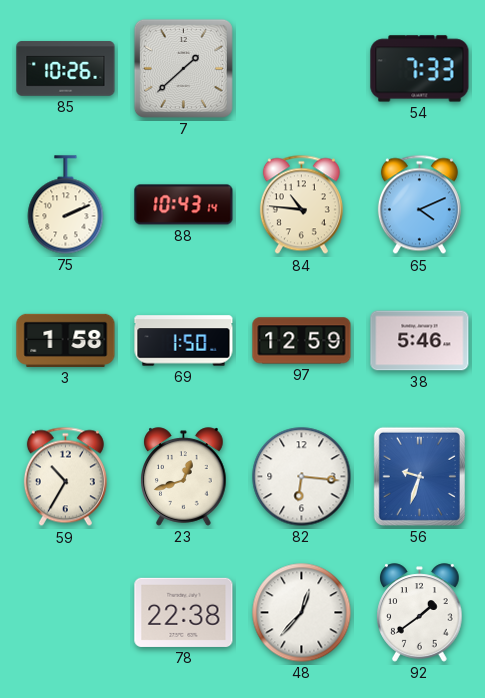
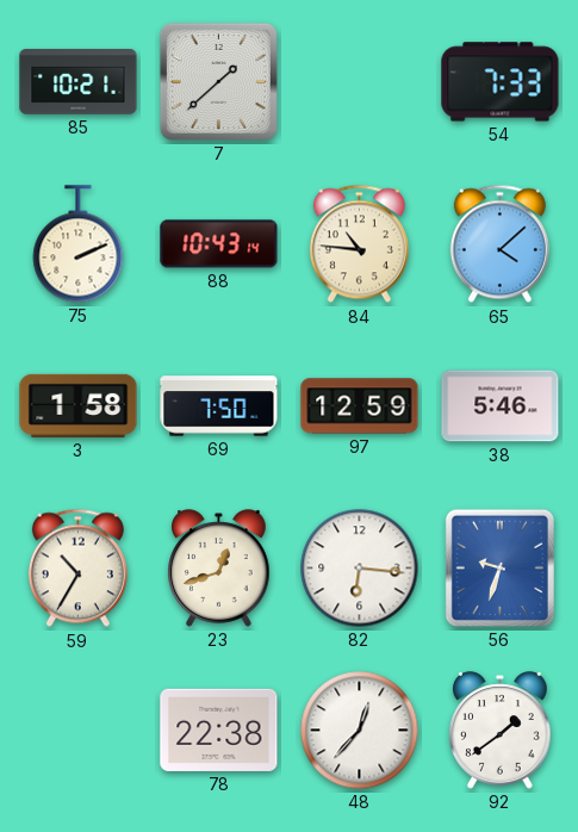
85: 10:26 -> 10:21 (79, 82)
65: 4:11 -> 4:08 (499, 244)
69: 1:50 -> 7:50 (219, 406)
